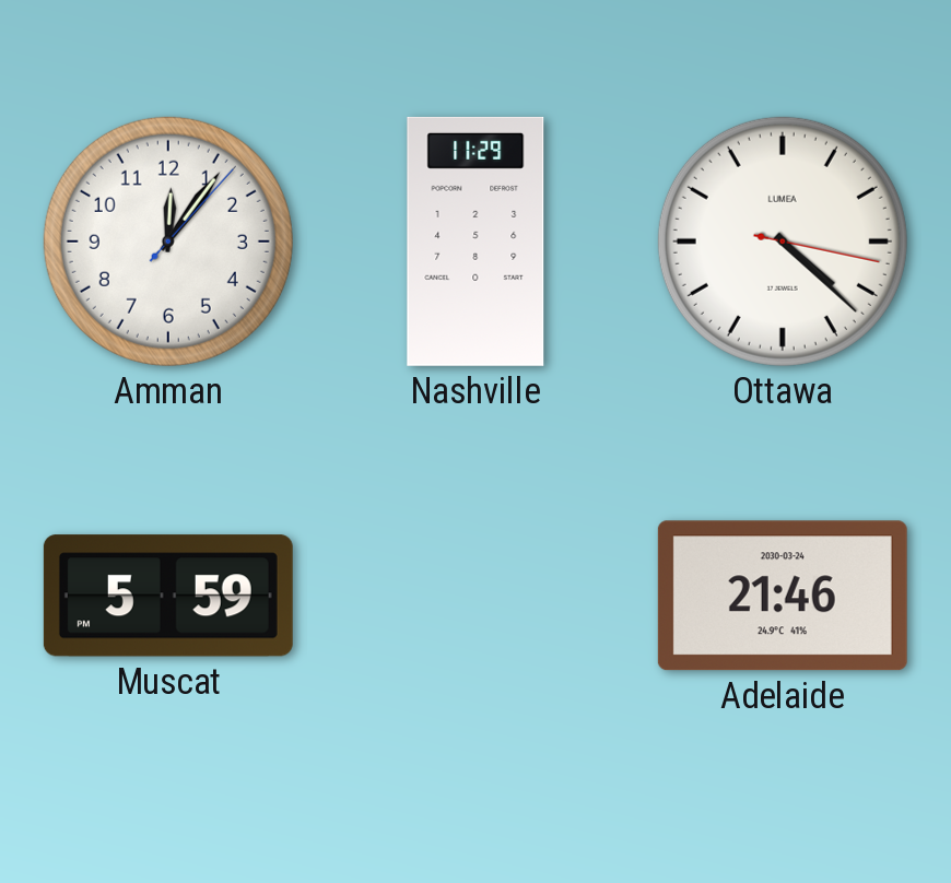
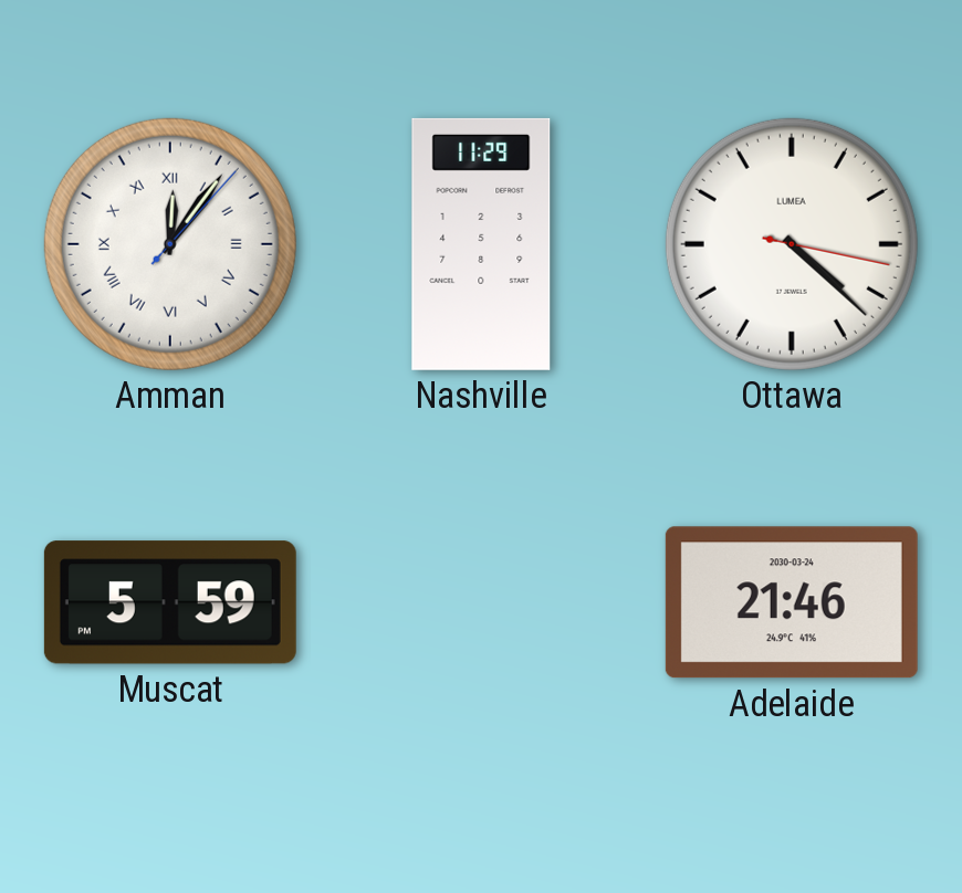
Amman numerals: Arabic -> Roman (170, 244)
